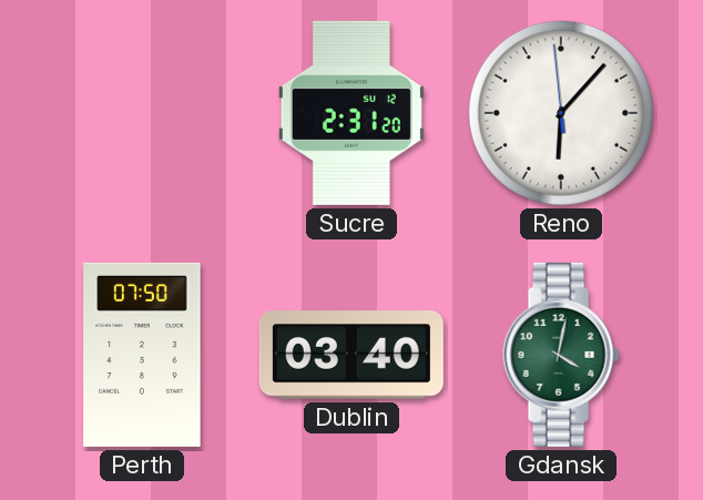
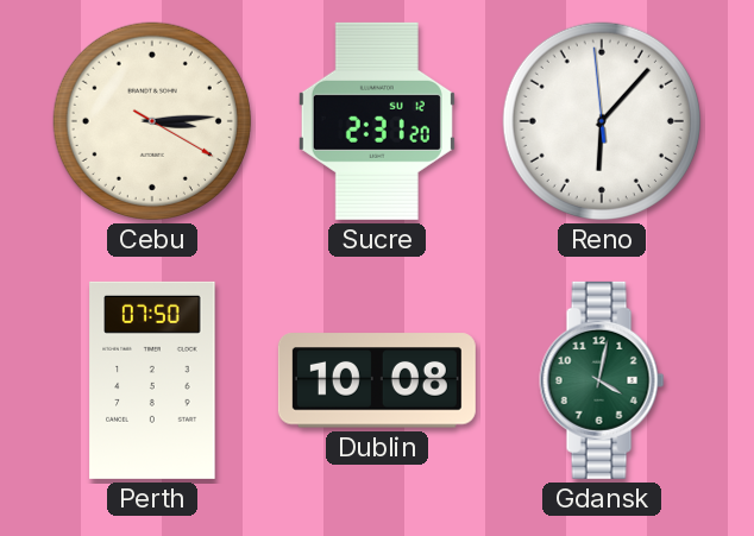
Cebu: none -> 3:14 (152, 121)
Dublin: 03:40 -> 10:08 (377, 380)
